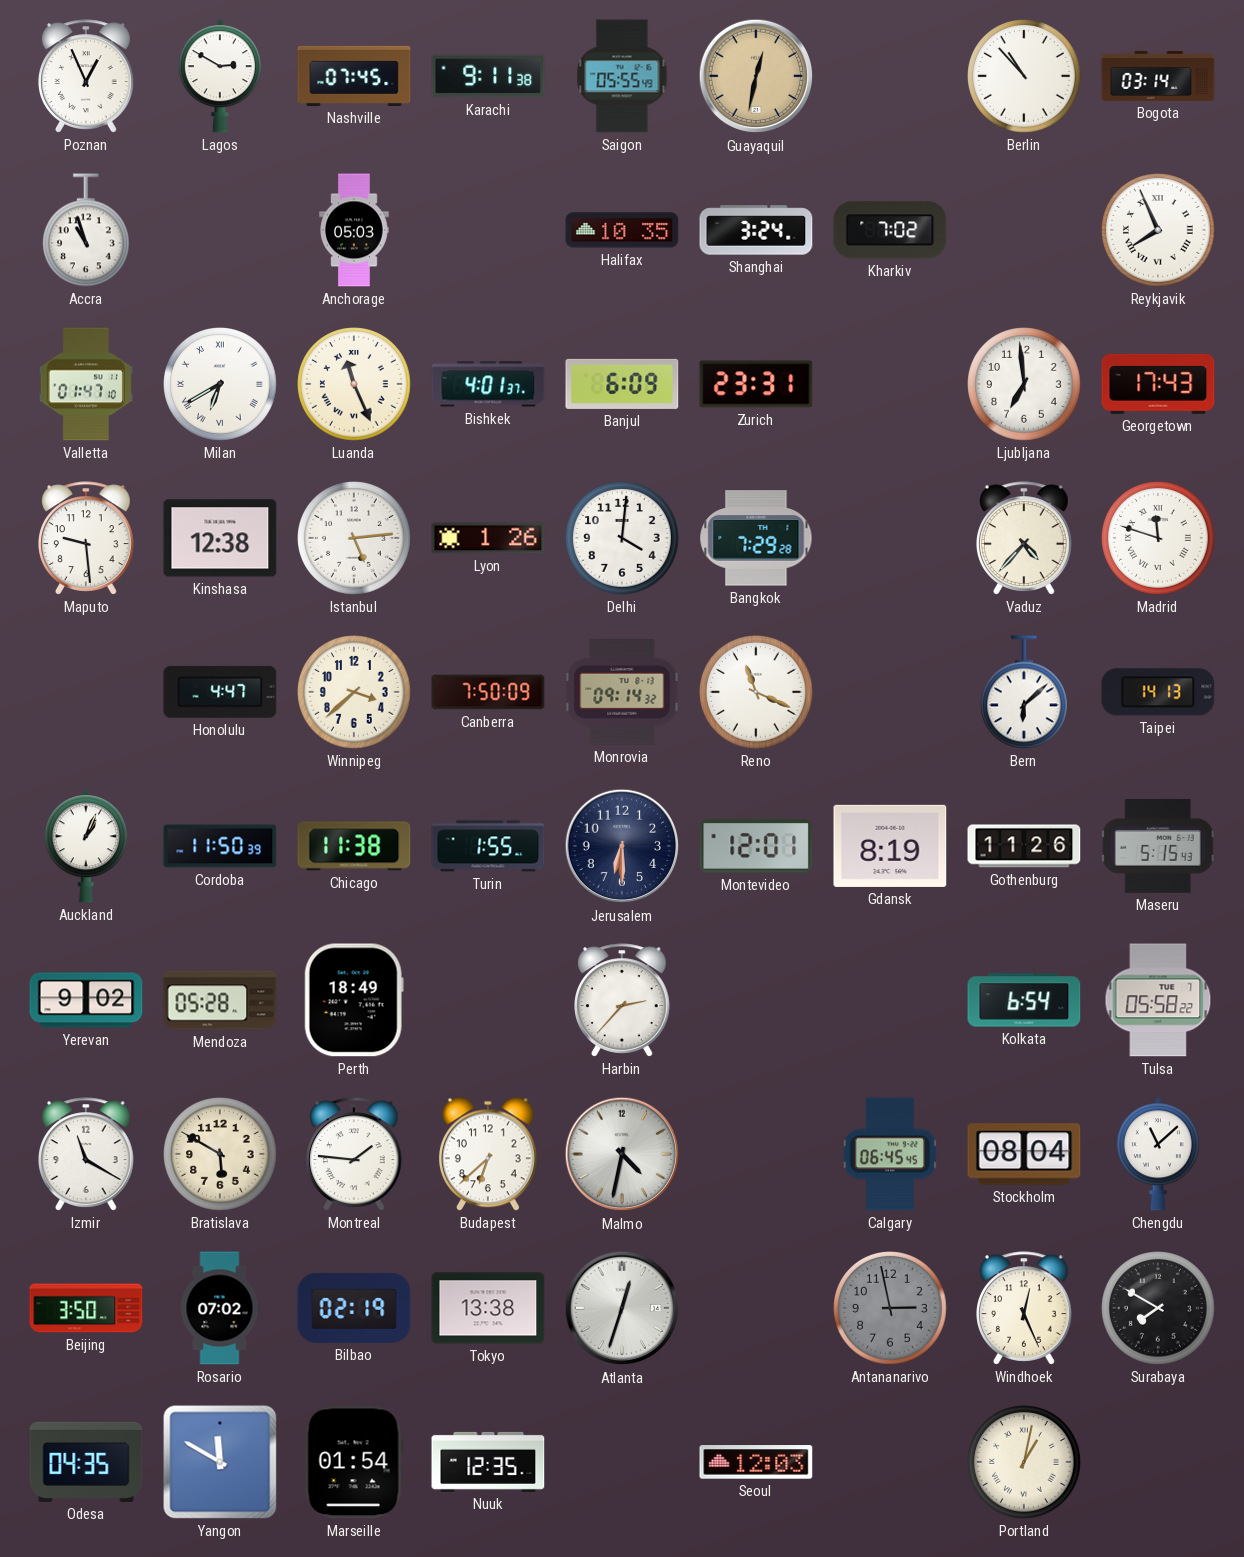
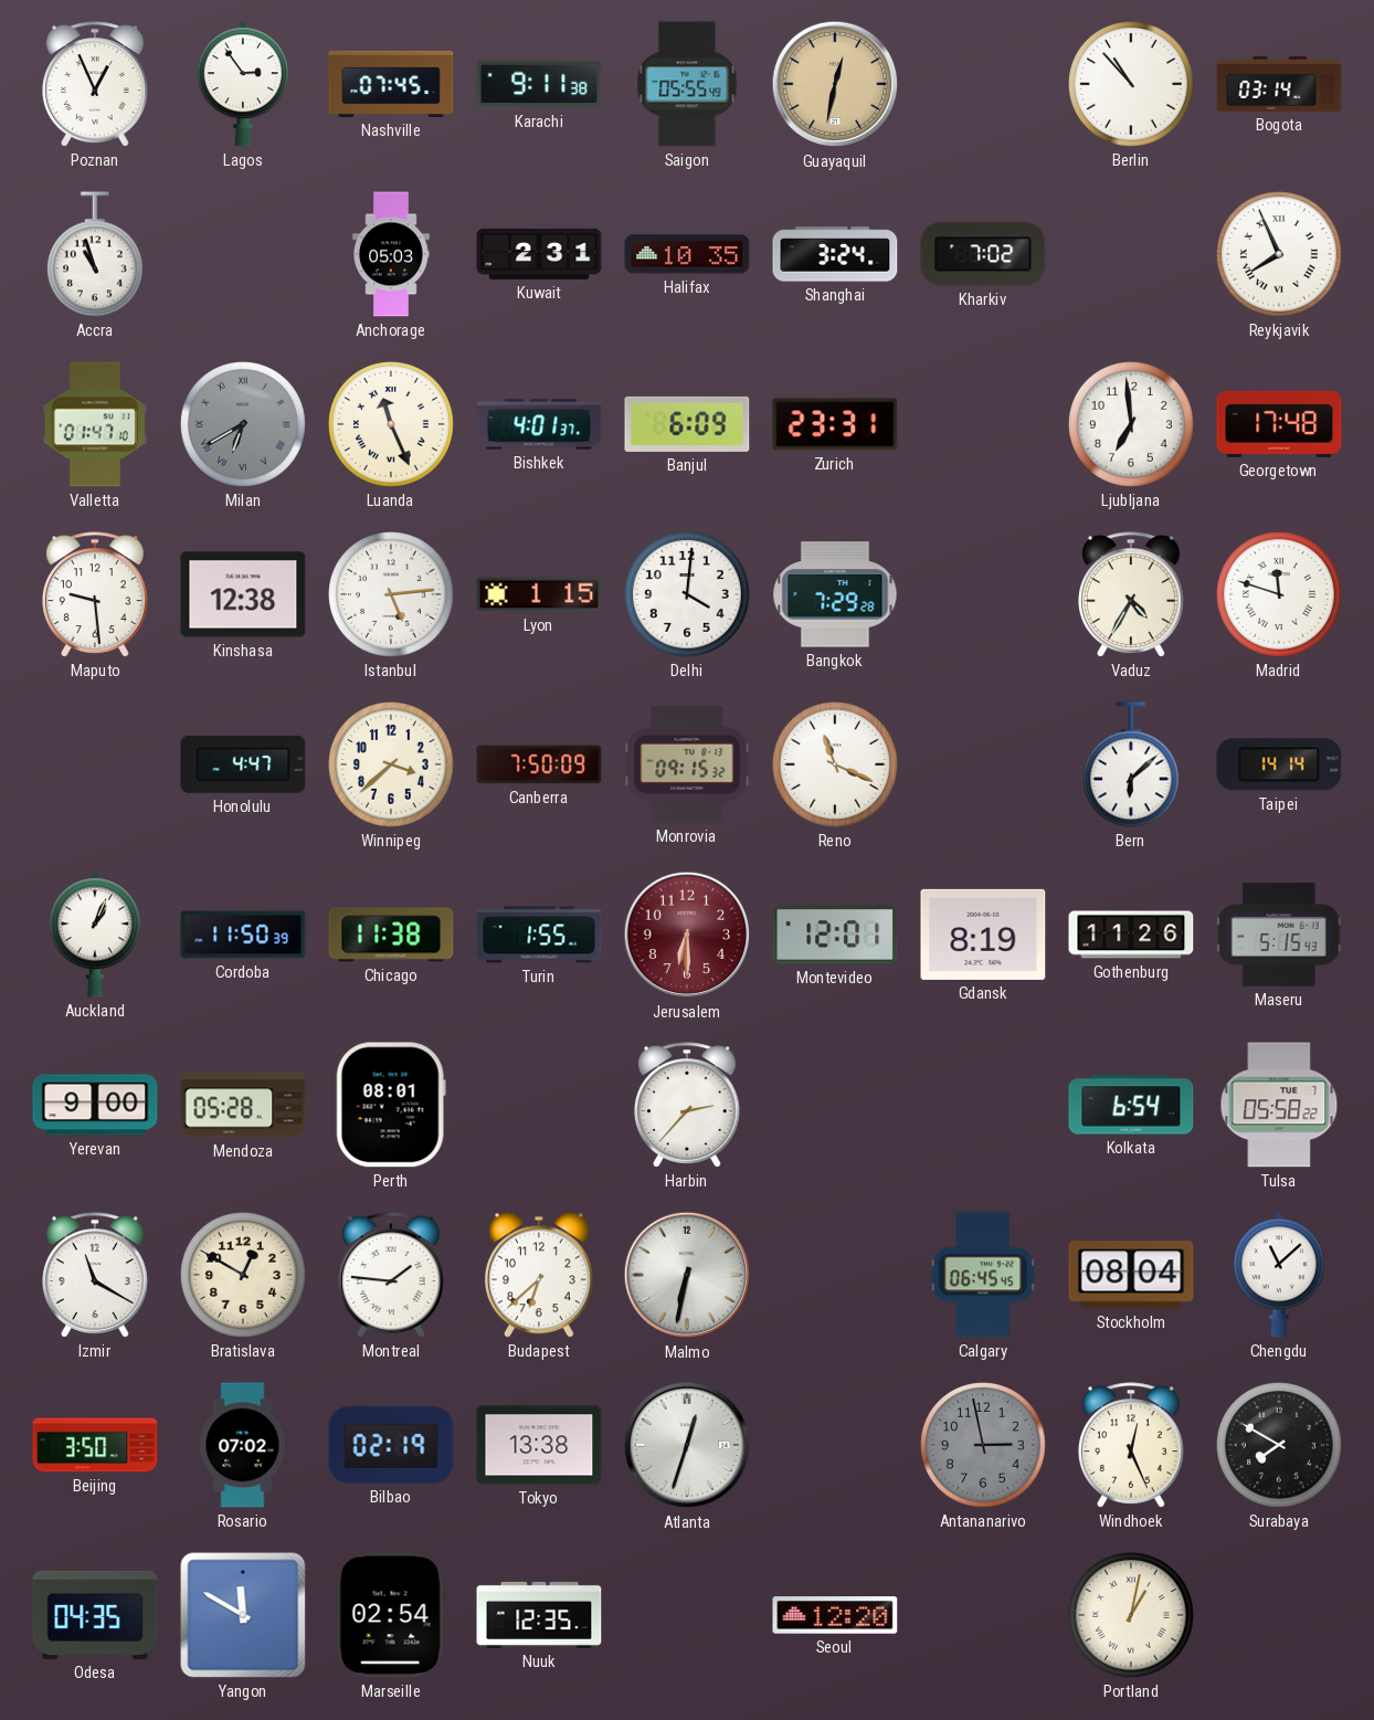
Lagos: 2:50 -> 2:54 (243, 84)
Kuwait: none -> 2:31 (539, 254)
Milan dial: white -> grey (244, 425)
Georgetown: 17:43 -> 17:48 (1279, 424)
Lyon: 1:26 -> 1:15 (539, 594)
Vaduz: 4:37 -> 4:35 (1132, 594)
Monrovia: 09:14 -> 09:15 (687, 766)
Taipei: 14:13 -> 14:14 (1279, 764)
Jerusalem dial: navy -> burgundy (687, 935)
Yerevan: 9:02 -> 9:00 (95, 1105)
Perth: 18:49 -> 08:01 (391, 1105)
Bratislava: 5:50 -> 12:50 (244, 1276)
Malmo: 4:32 -> 6:32 (687, 1275)
Marseille: 01:54 -> 02:54 (391, 1615)
Seoul: 12:03 -> 12:20 (835, 1615)
